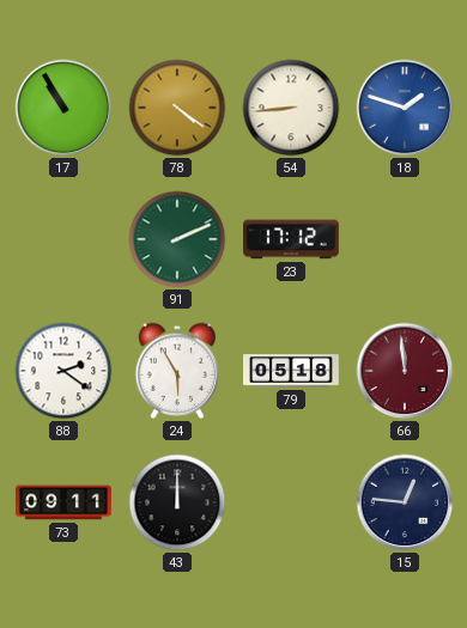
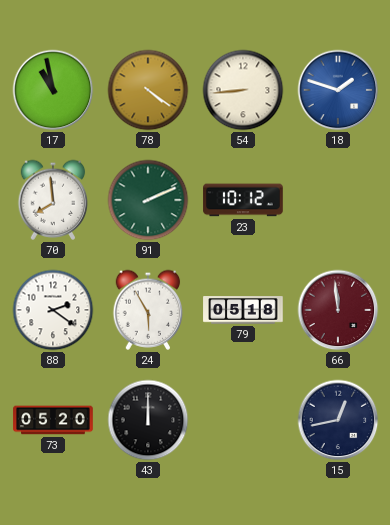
17: 10:55 -> 10:58 (53, 90)
70: none -> 7:59 (53, 200)
23: 17:12 -> 10:12 (243, 200)
73: 09:11 -> 05:20 (53, 420)
15: 12:46 -> 12:43 (338, 420)
